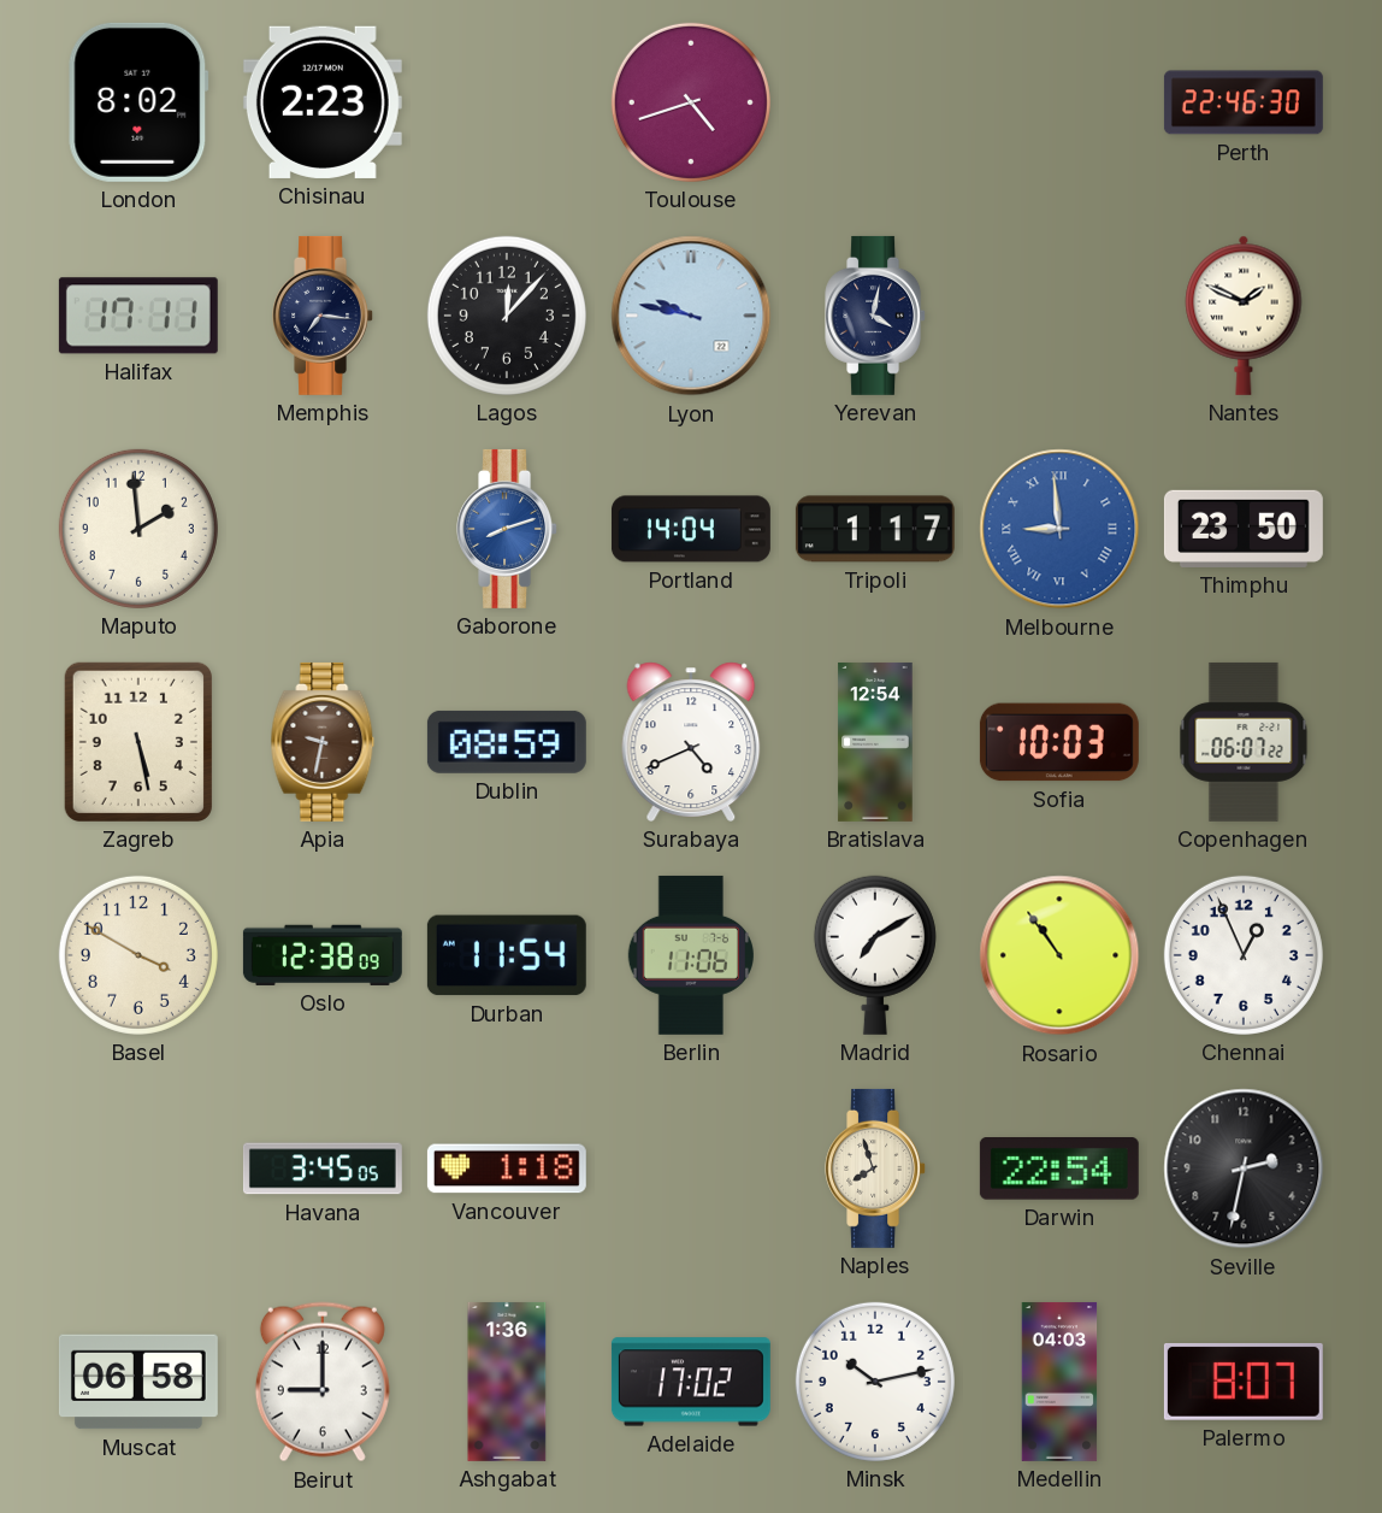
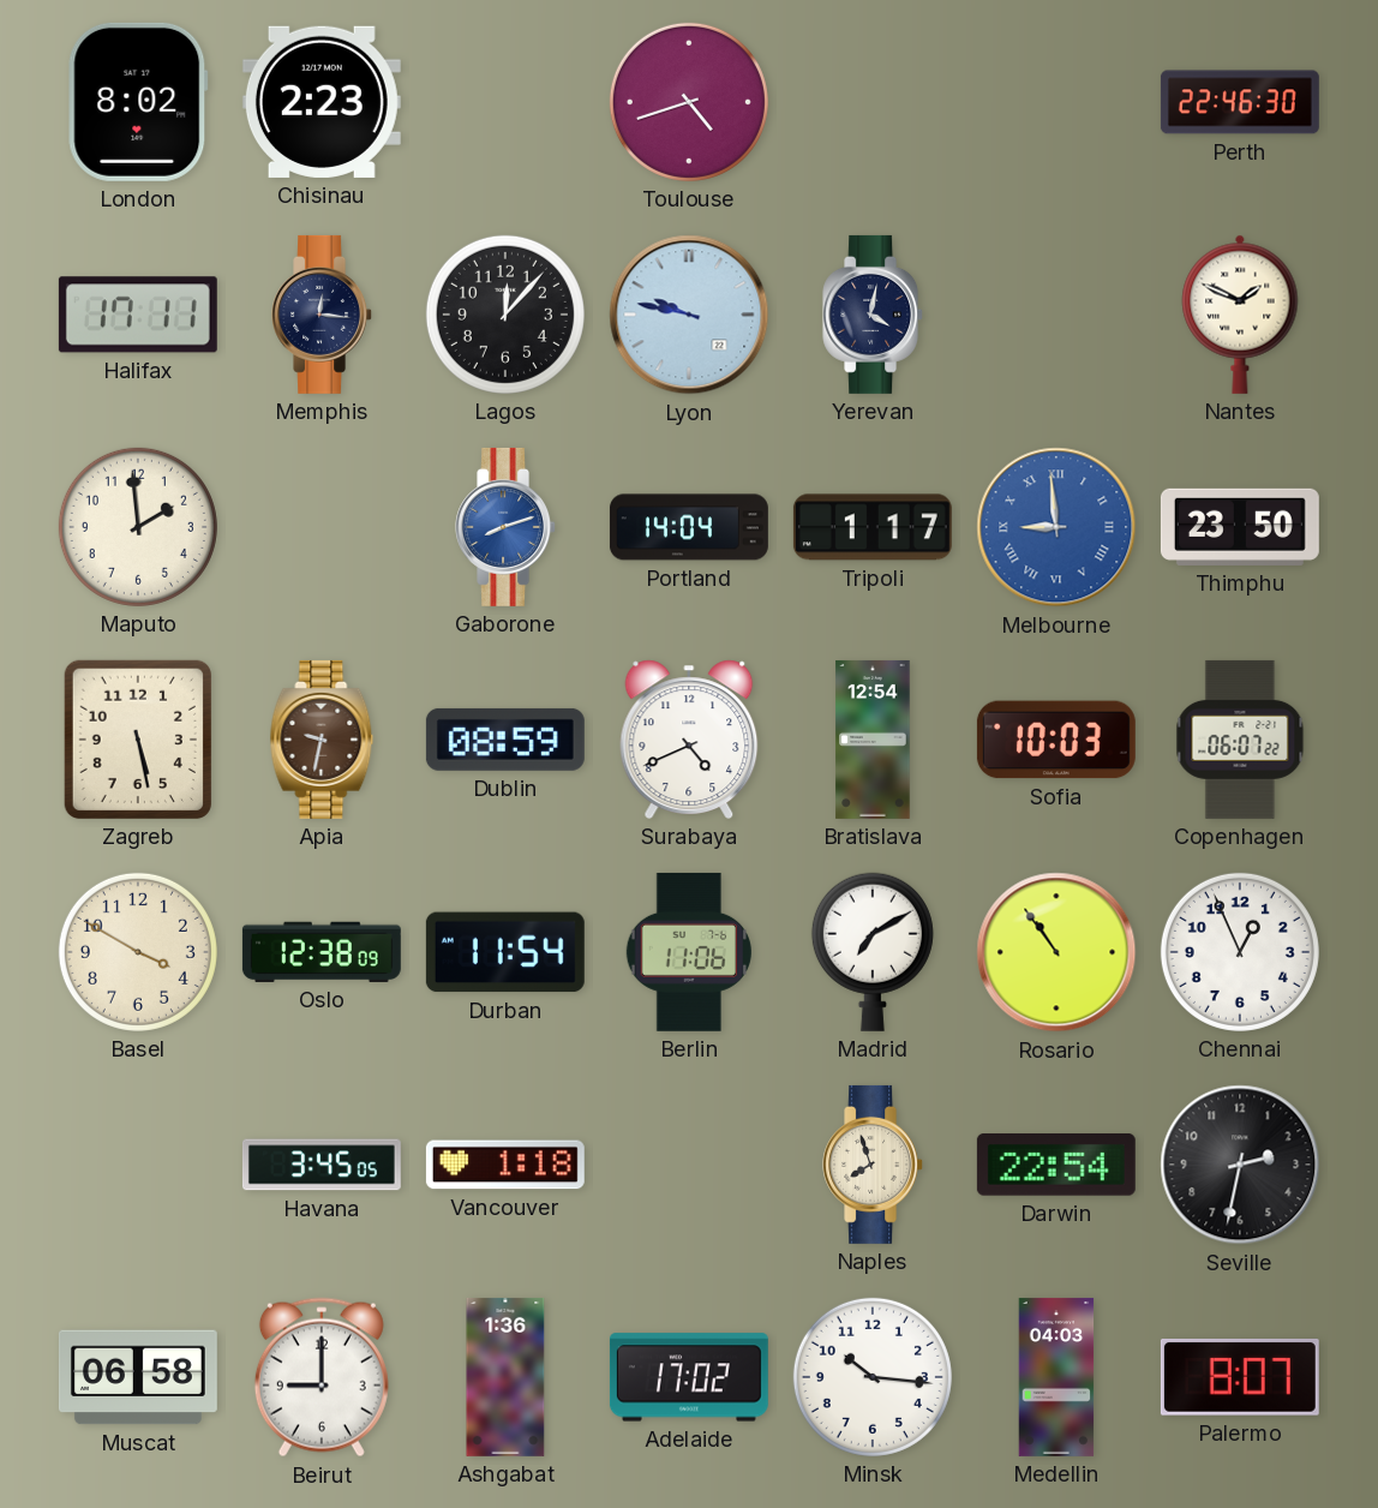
Memphis: 7:16 -> 12:16 (323, 315)
Minsk: 10:13 -> 10:16 (873, 1377)
